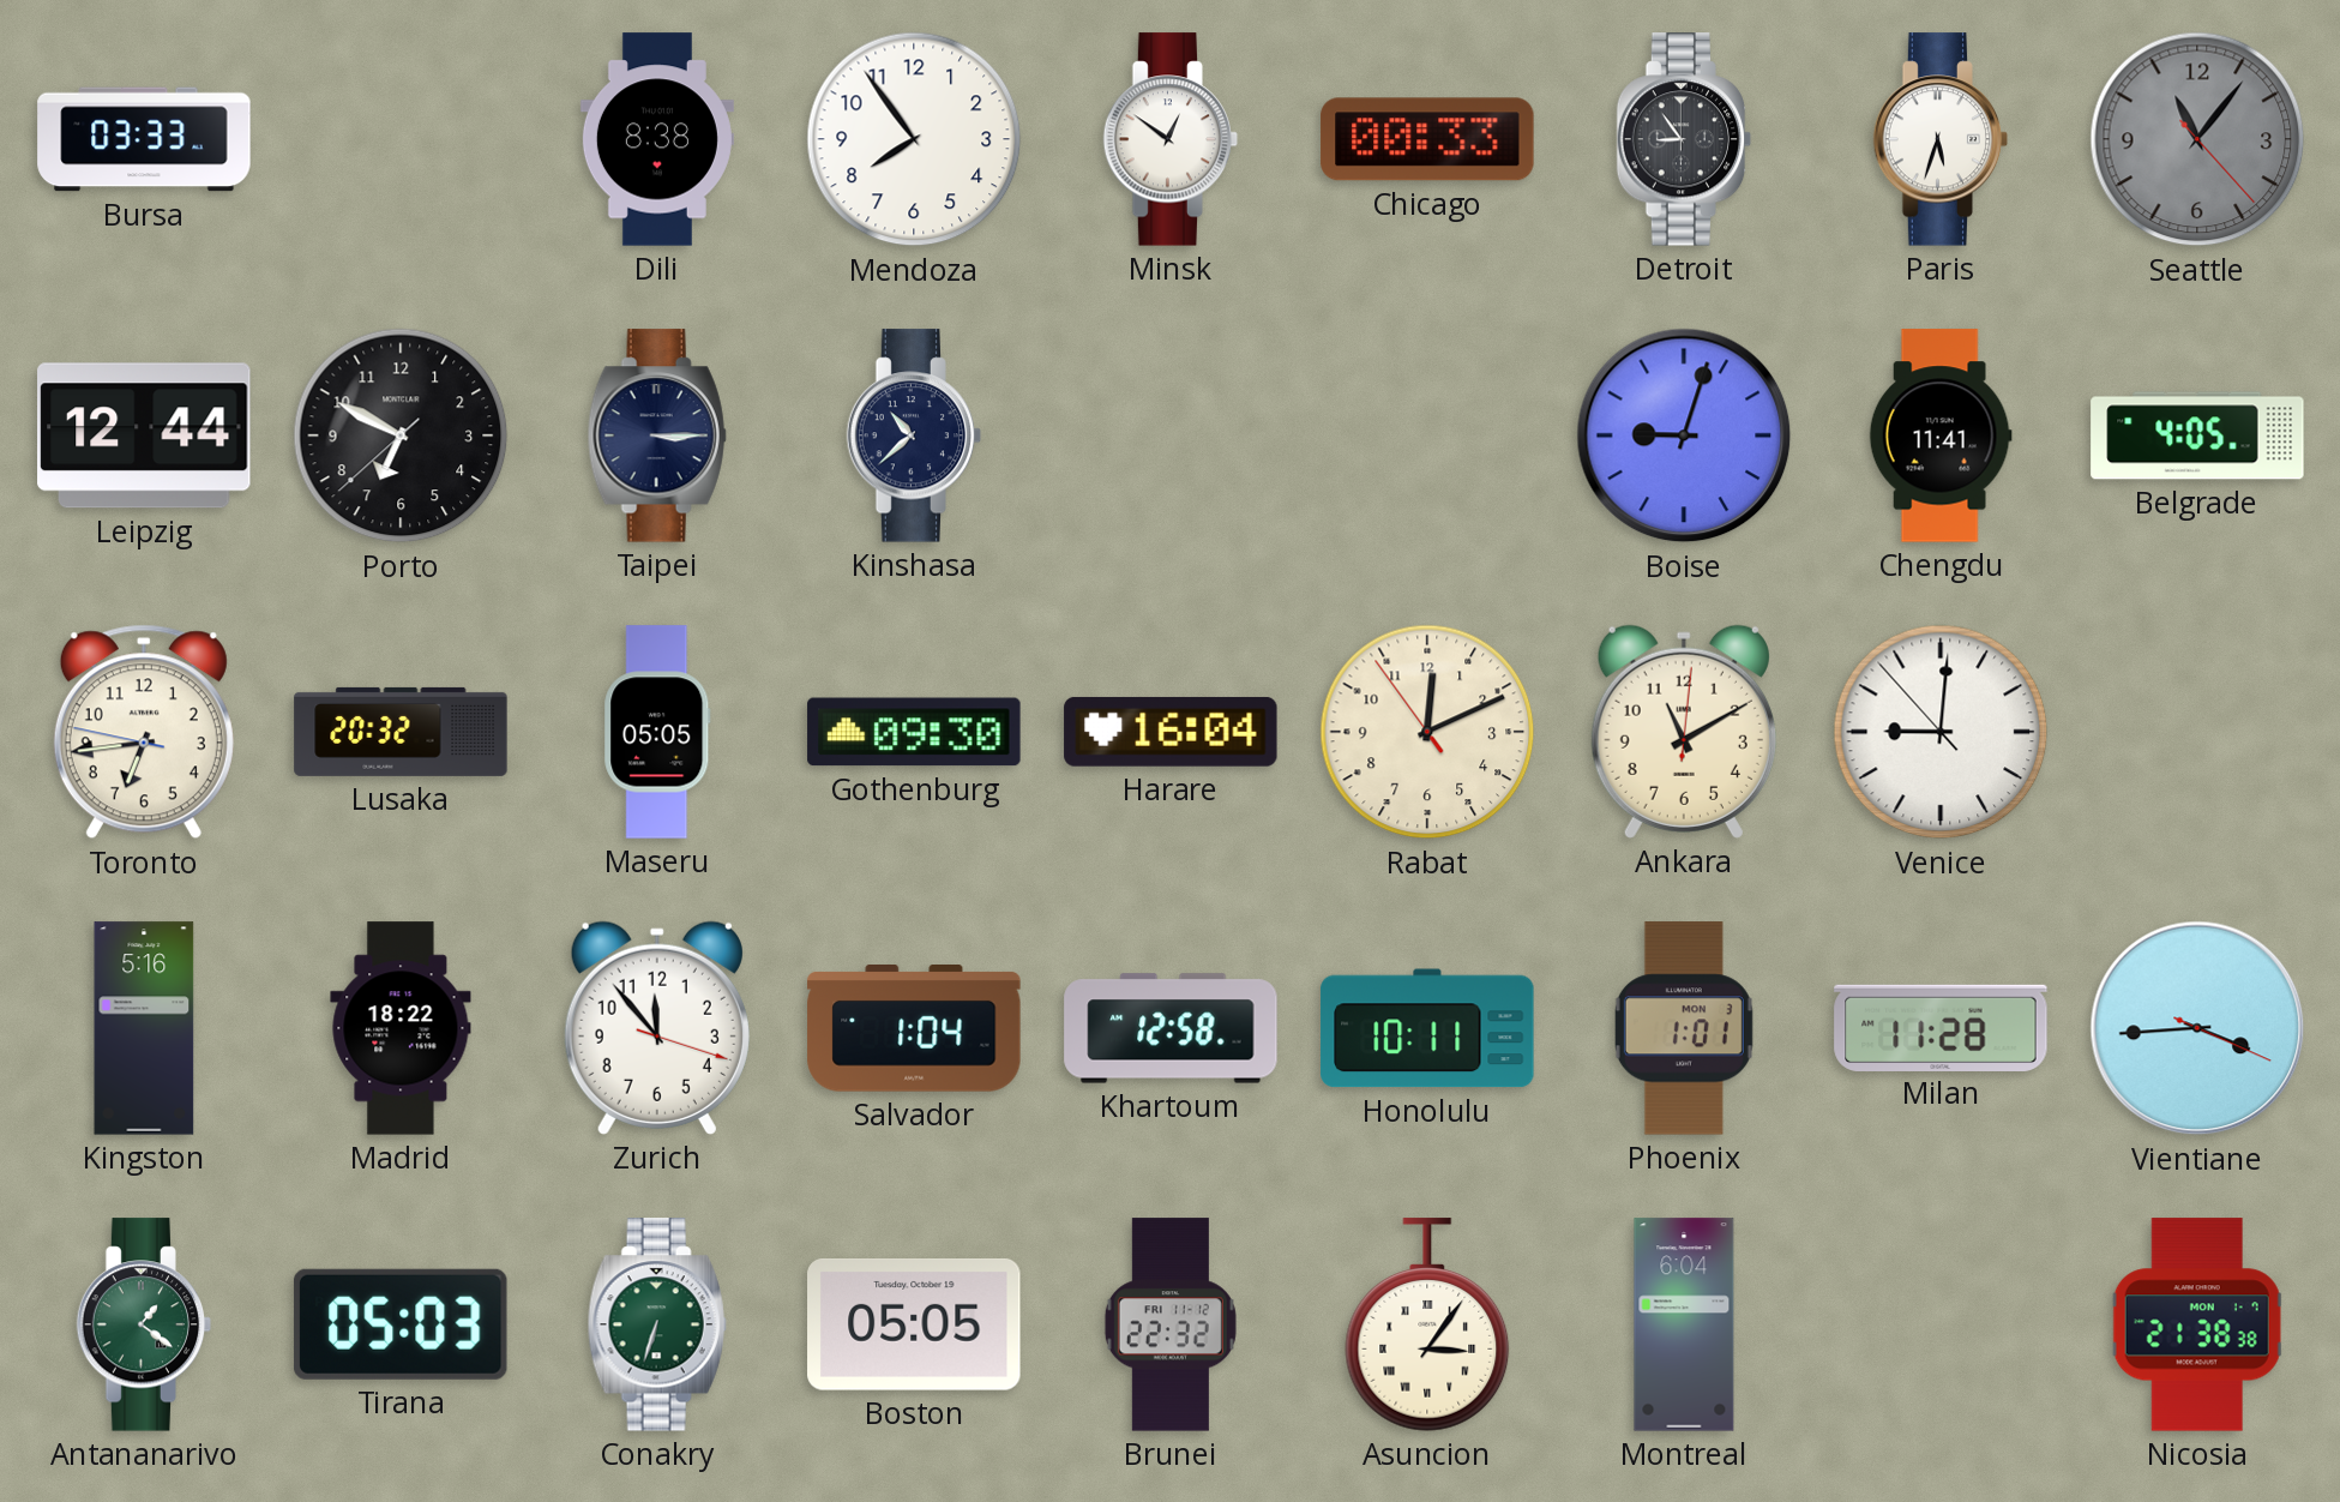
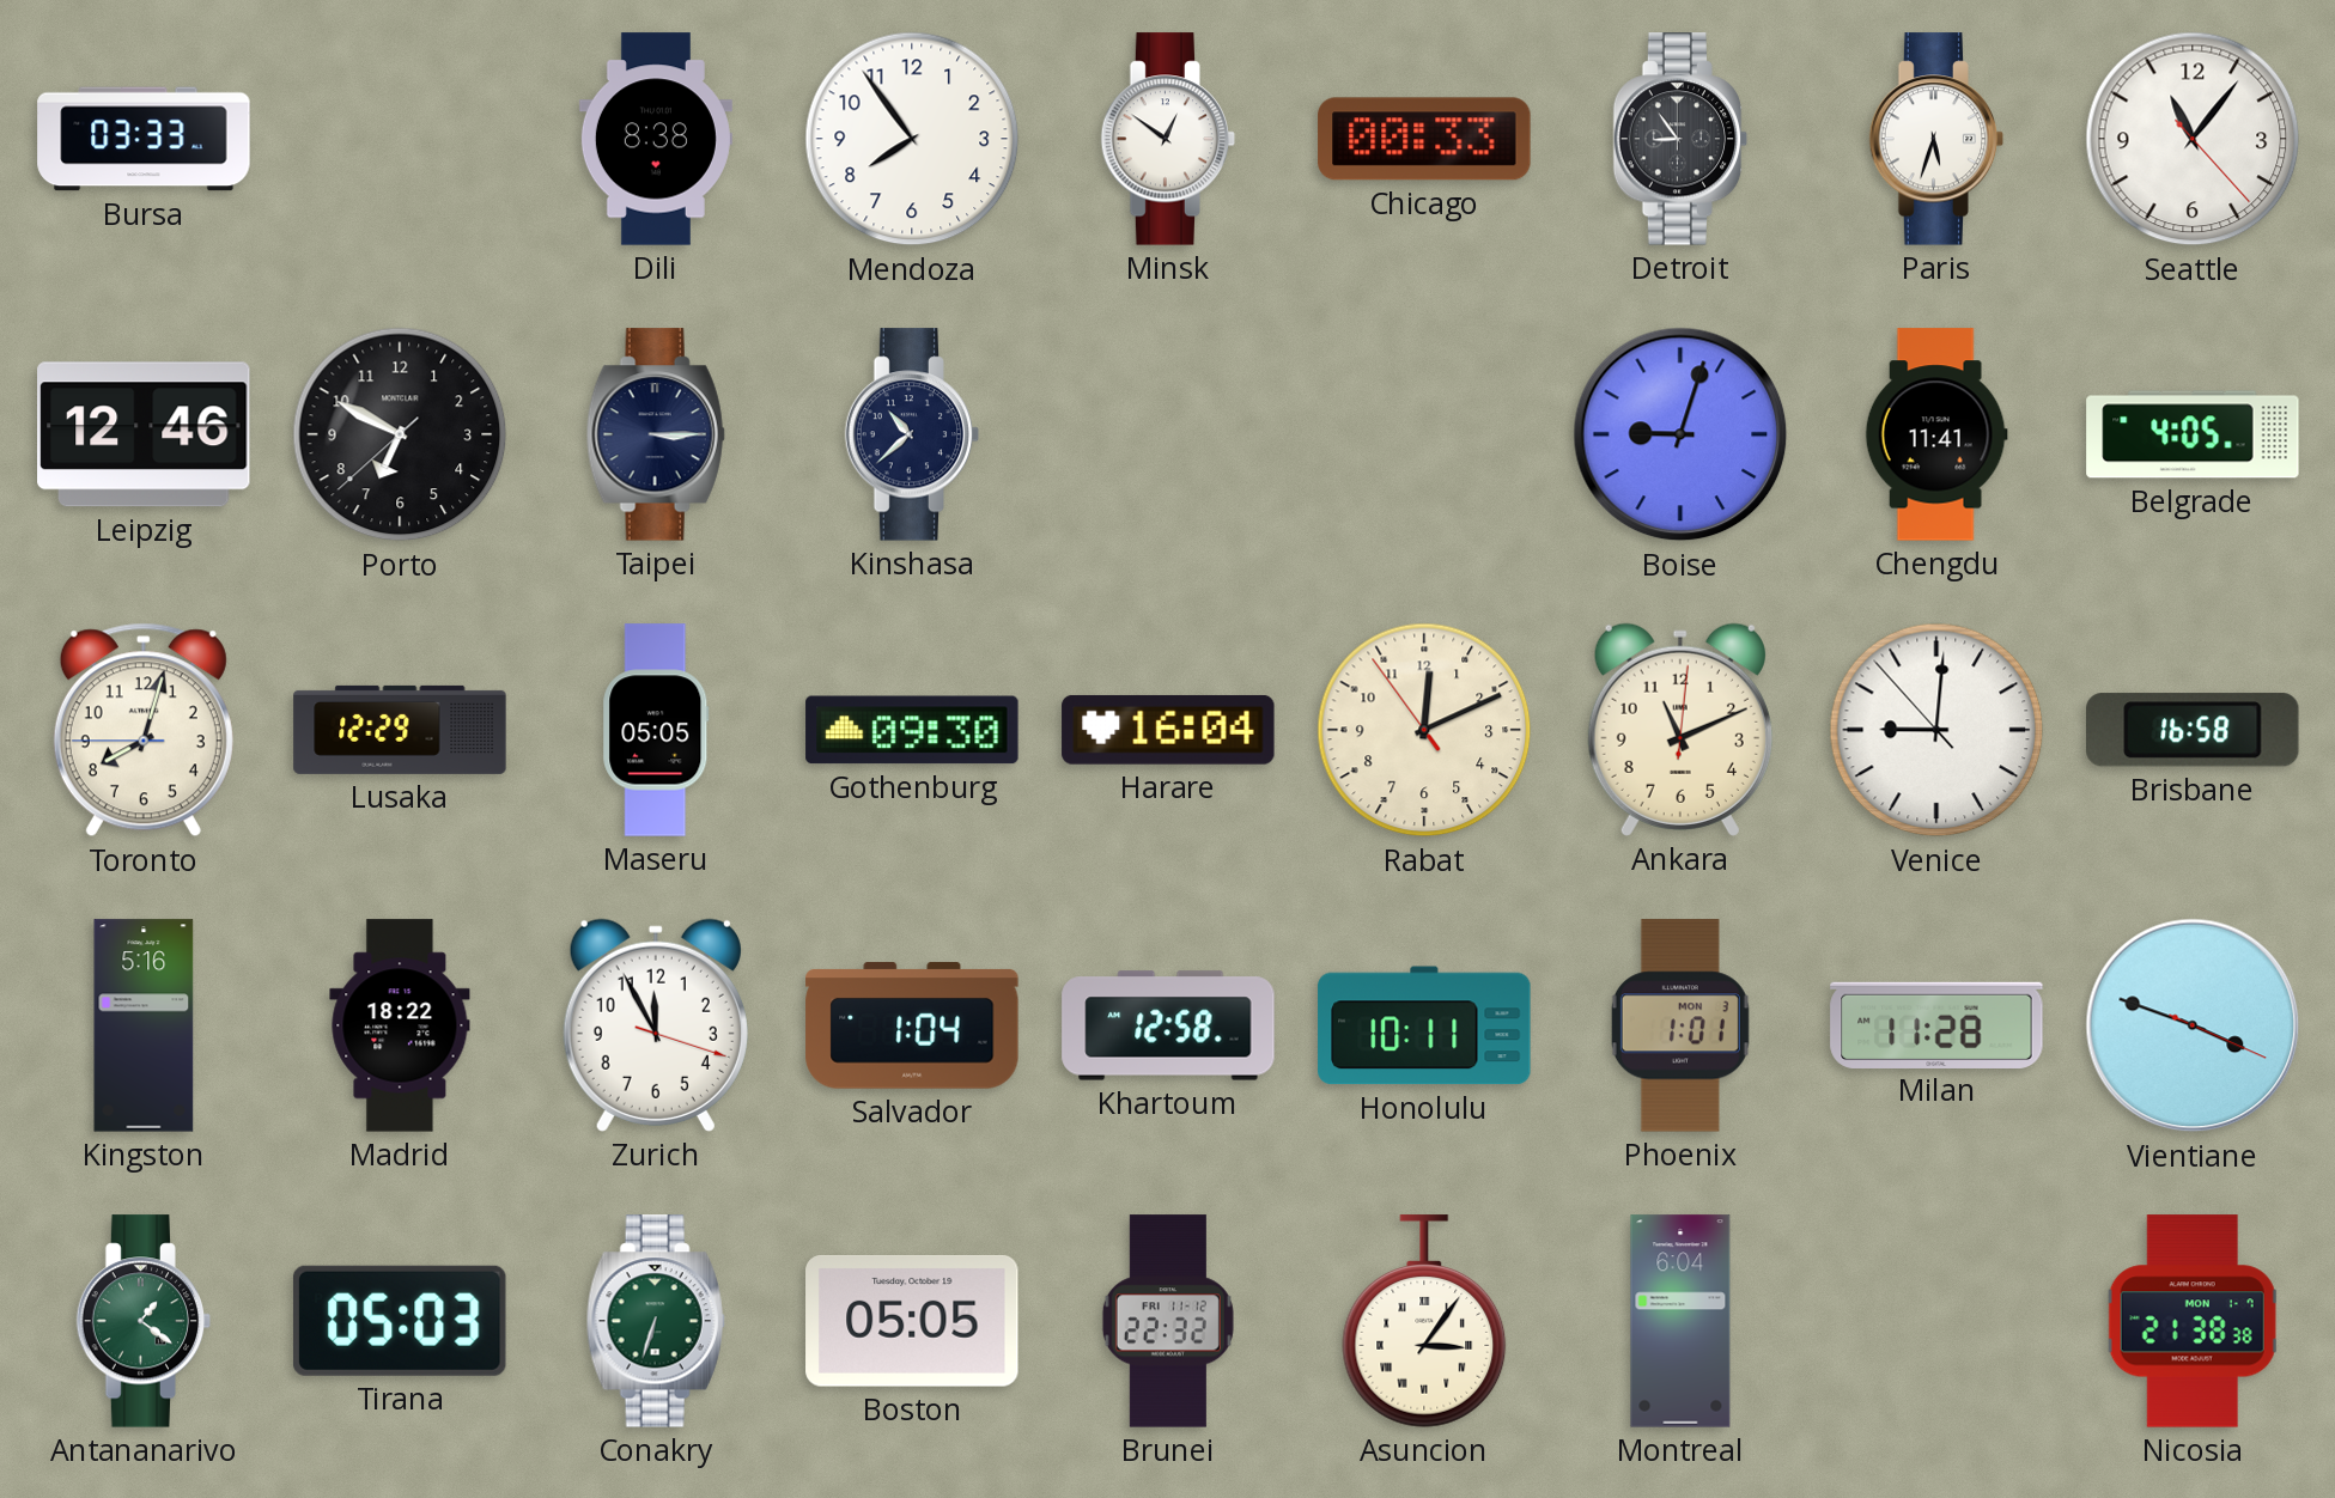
Seattle dial: grey -> white (2193, 139)
Leipzig: 12:44 -> 12:46 (144, 434)
Toronto: 6:43 -> 8:02 (144, 730)
Lusaka: 20:32 -> 12:29 (400, 730)
Ankara: 11:10 -> 11:11 (1680, 730)
Brisbane: none -> 16:58 (2193, 730)
Zurich: 11:53 -> 11:55 (656, 1025)
Vientiane: 3:44 -> 3:48 (2193, 1025)
